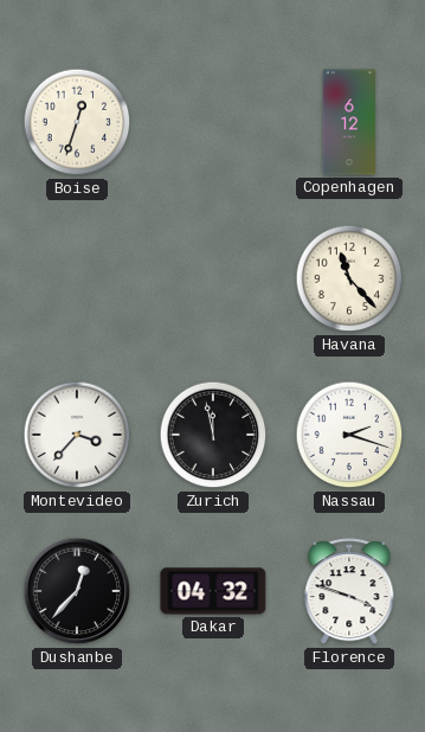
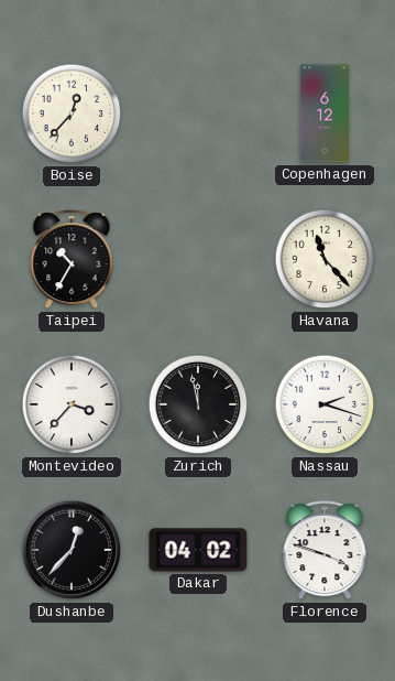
Boise: 12:33 -> 12:37 (72, 113)
Taipei: none -> 10:35 (72, 260)
Dakar: 04:32 -> 04:02 (198, 550)
